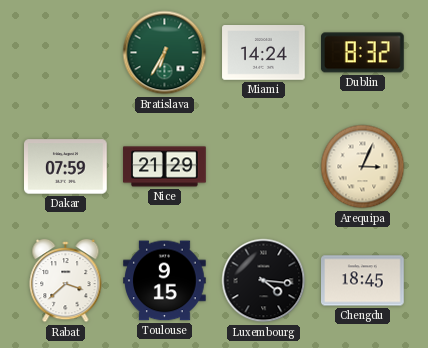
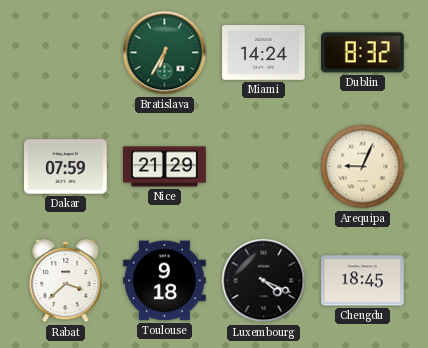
Arequipa: 3:04 -> 9:04 (363, 167)
Toulouse: 9:15 -> 9:18 (165, 281)
Luxembourg: 4:16 -> 4:19 (264, 281)
